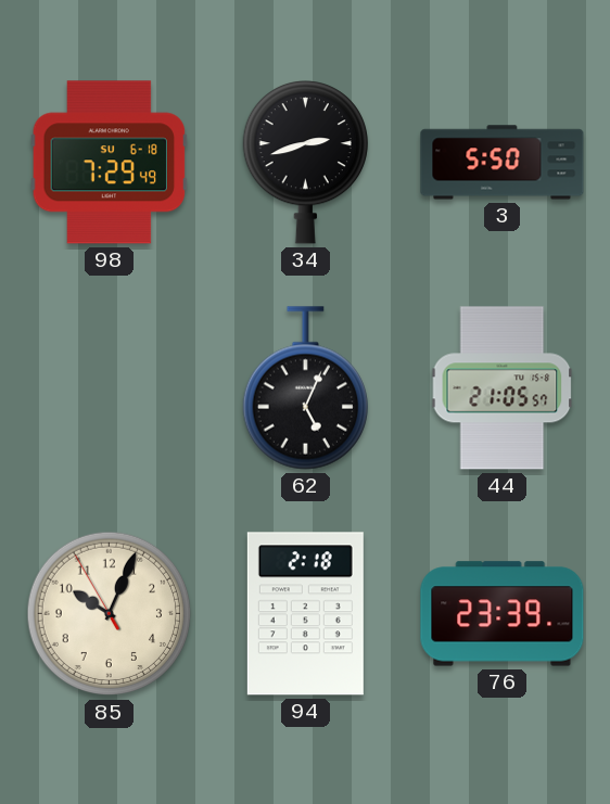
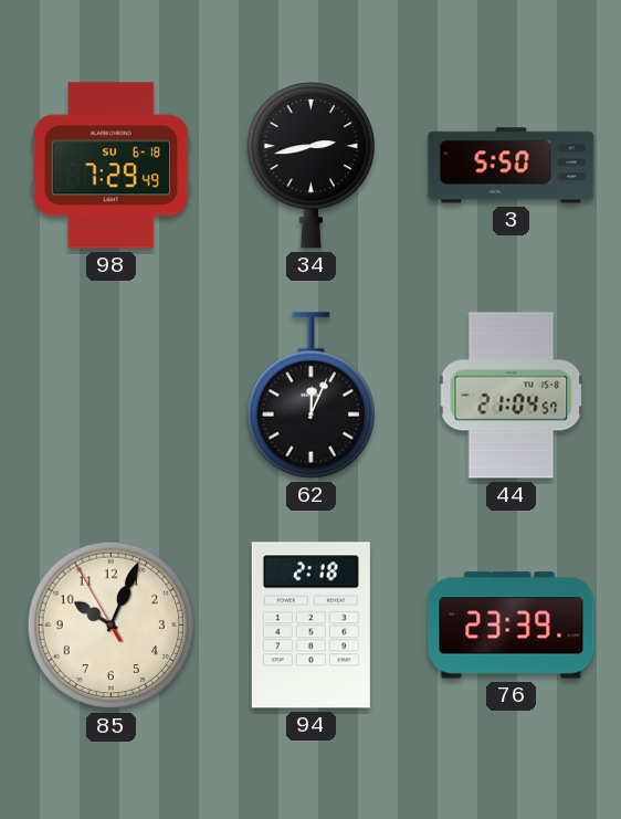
34: 2:42 -> 2:43 (310, 166)
62: 5:04 -> 12:04 (310, 396)
44: 21:05 -> 21:04 (512, 396)
